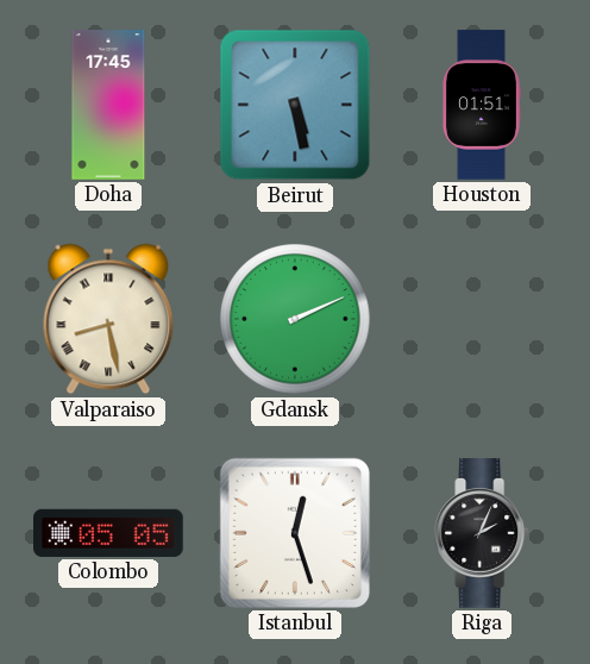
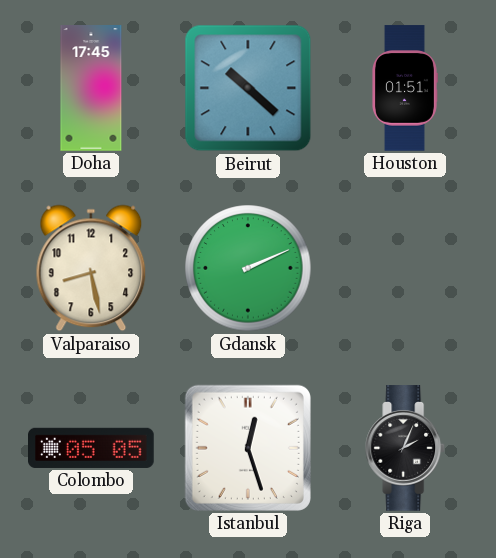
Beirut: 5:28 -> 10:22 (248, 88)
Valparaiso numerals: Roman -> Arabic (91, 268)
